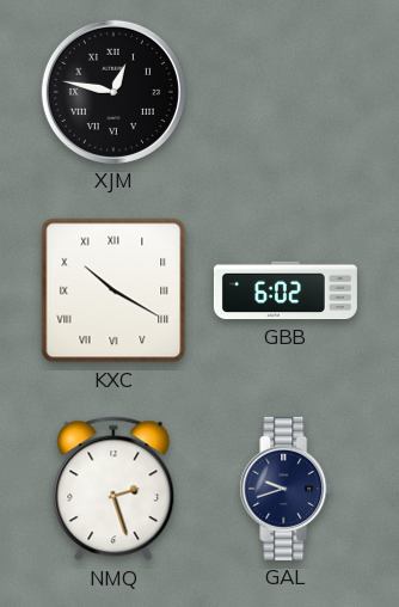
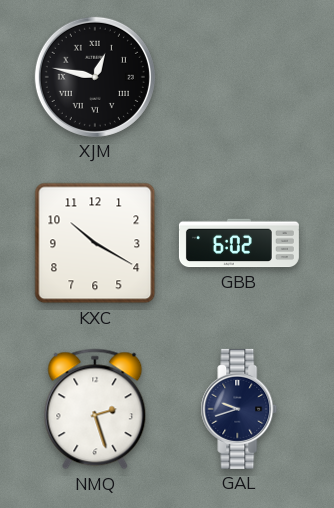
KXC numerals: Roman -> Arabic (95, 243)
